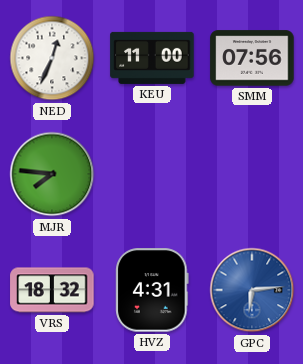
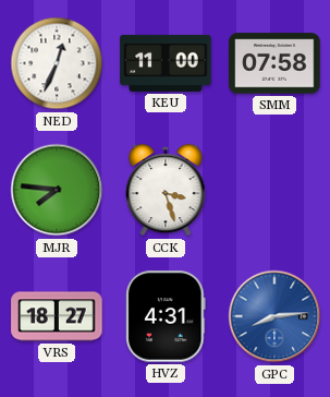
SMM: 07:56 -> 07:58 (274, 63)
CCK: none -> 3:27 (166, 190)
VRS: 18:32 -> 18:27 (57, 316)
GPC: 6:14 -> 8:14 (274, 316)
